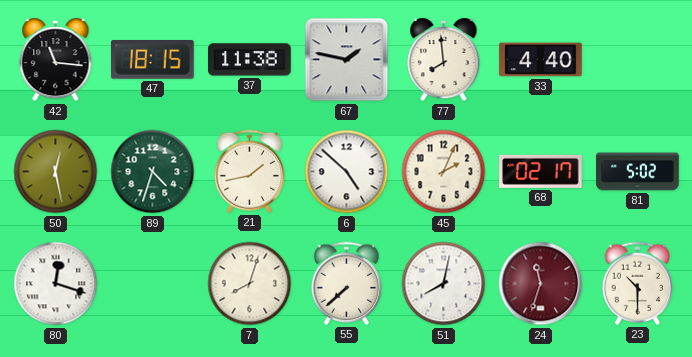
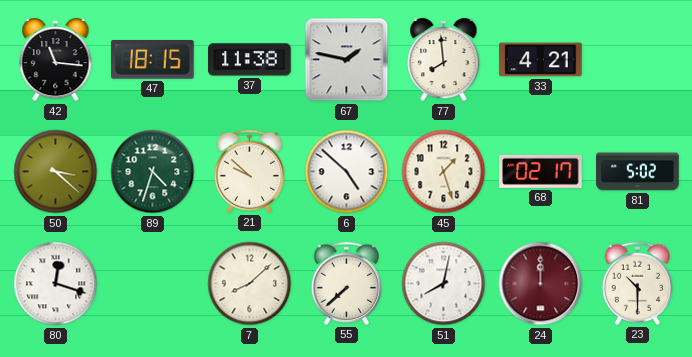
33: 4:40 -> 4:21 (541, 60)
50: 12:28 -> 3:22 (56, 172)
21: 1:43 -> 9:52 (250, 171)
45: 2:04 -> 1:27 (444, 172)
7: 8:03 -> 8:08 (250, 284)
24: 11:33 -> 12:00 (541, 284)
